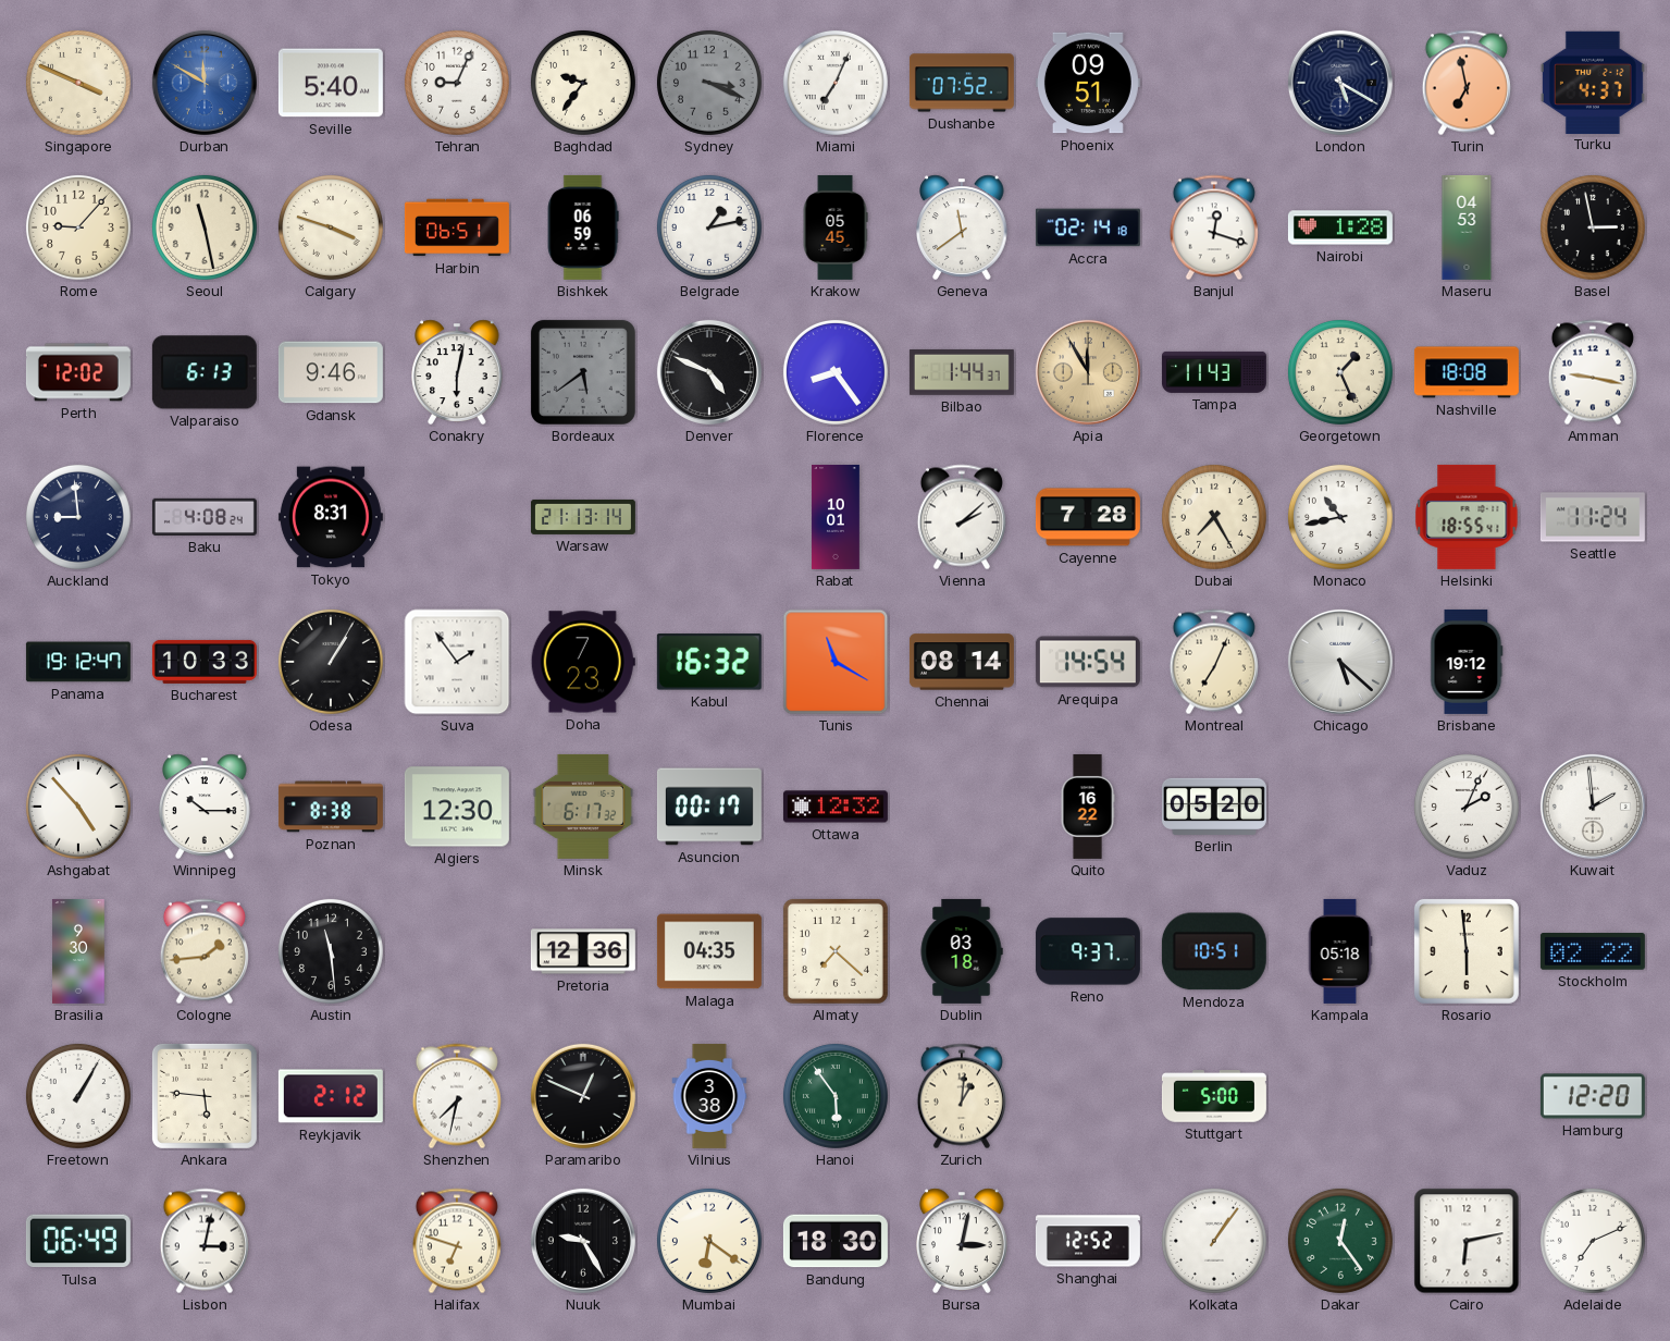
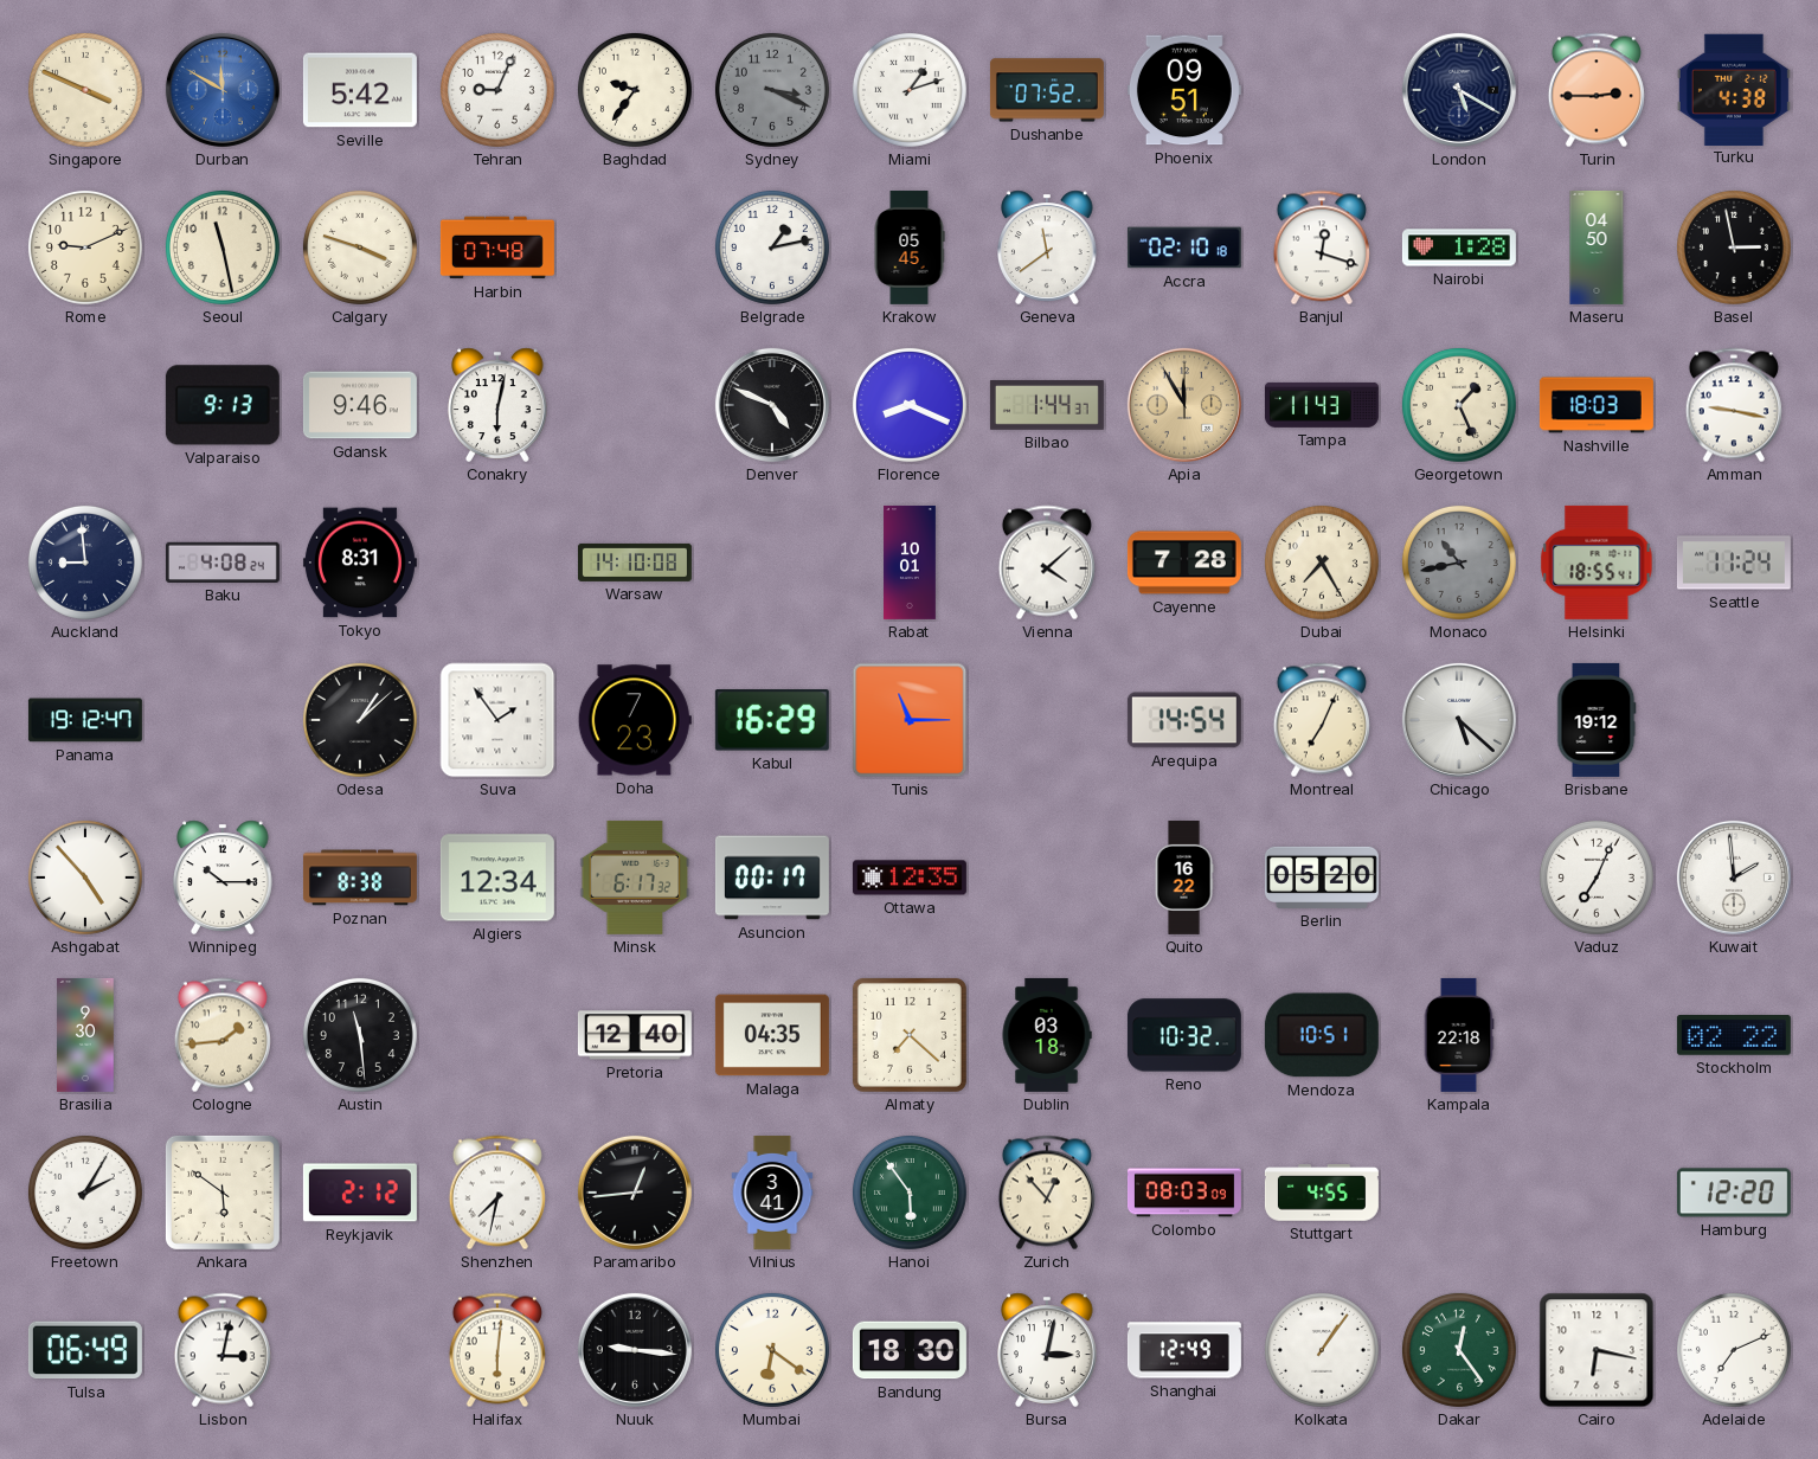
Seville: 5:40 -> 5:42 (360, 90)
Miami: 7:04 -> 1:12 (910, 90)
Turin: 6:58 -> 2:45 (1597, 90)
Turku: 4:37 -> 4:38 (1734, 89)
Rome: 9:07 -> 9:11 (85, 248)
Harbin: 06:51 -> 07:48 (497, 248)
Bishkek: 06:59 -> none (583, 227)
Accra: 02:14 -> 02:10 (1184, 248)
Maseru: 04:53 -> 04:50 (1597, 248)
Perth: 12:02 -> none (78, 372)
Valparaiso: 6:13 -> 9:13 (223, 405)
Bordeaux: 5:39 -> none (583, 372)
Florence: 8:24 -> 8:19 (910, 405)
Nashville: 18:08 -> 18:03 (1597, 405)
Warsaw: 21:13 -> 14:10 (635, 563)
Vienna: 2:08 -> 4:08 (1047, 563)
Monaco dial: white -> grey (1459, 563)
Bucharest: 10:33 -> none (205, 662)
Odesa: 1:05 -> 1:08 (360, 720)
Kabul: 16:32 -> 16:29 (772, 720)
Tunis: 11:20 -> 11:15 (910, 720)
Chennai: 08:14 -> none (962, 662)
Algiers: 12:30 -> 12:34 (497, 878)
Ottawa: 12:32 -> 12:35 (910, 878)
Vaduz: 2:04 -> 7:04 (1597, 878)
Pretoria: 12:36 -> 12:40 (635, 1035)
Reno: 9:37 -> 10:32 (1184, 1035)
Kampala: 05:18 -> 22:18 (1459, 1035)
Rosario: 5:59 -> none (1467, 951)
Freetown: 1:05 -> 2:05 (85, 1193)
Ankara: 5:46 -> 5:51 (223, 1193)
Paramaribo: 12:49 -> 12:44 (635, 1193)
Vilnius: 3:38 -> 3:41 (772, 1193)
Zurich: 1:01 -> 12:53 (1047, 1193)
Colombo: none -> 08:03 (1184, 1193)
Stuttgart: 5:00 -> 4:55 (1322, 1193)
Halifax: 6:48 -> 6:01 (497, 1350)
Nuuk: 9:25 -> 9:16 (635, 1350)
Shanghai: 12:52 -> 12:49 (1184, 1350)
Cairo: 6:13 -> 6:17 (1597, 1350)
